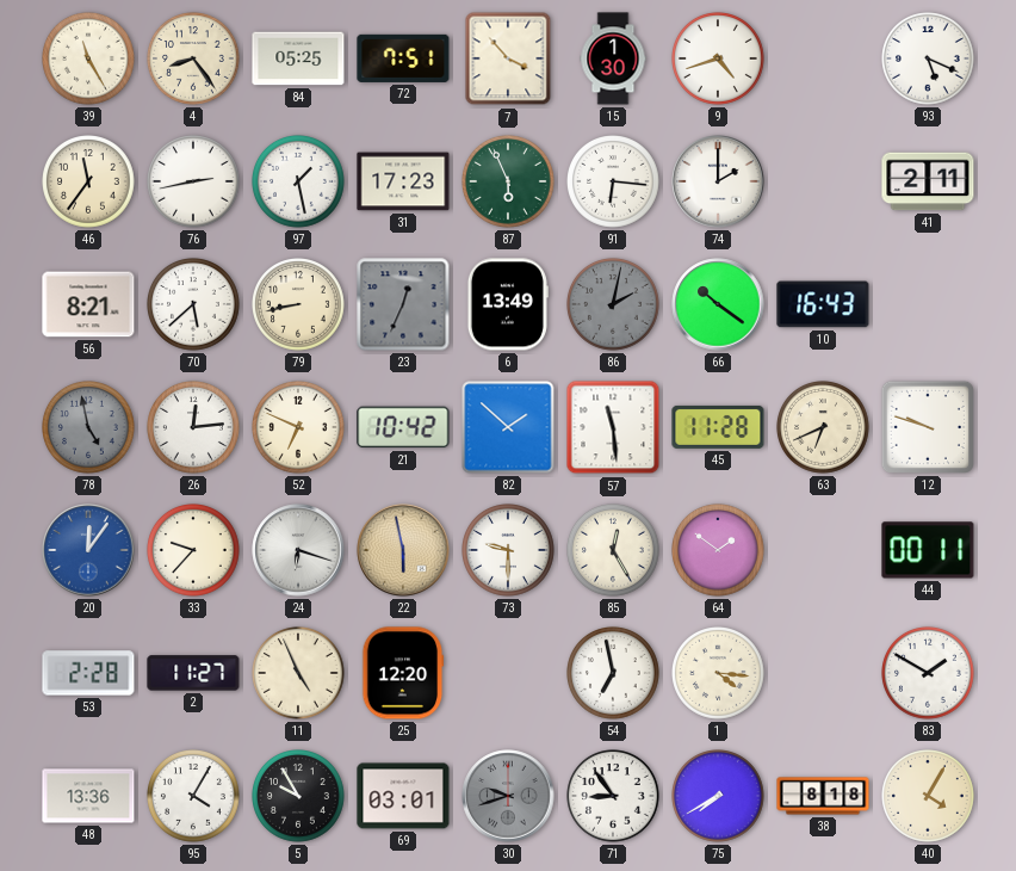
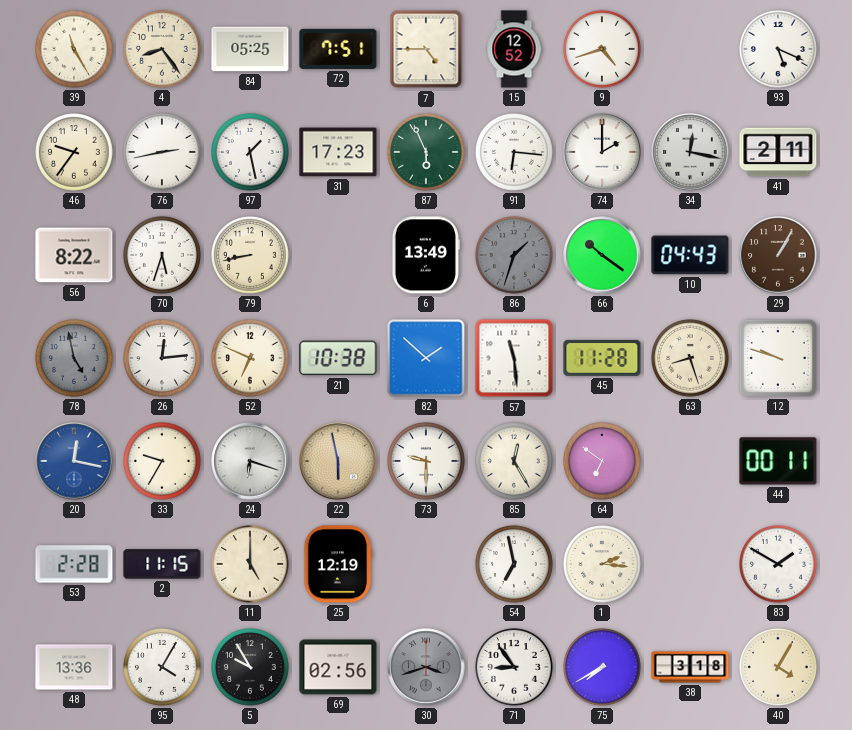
7: 3:53 -> 4:45 (426, 49)
15: 1:30 -> 12:52 (514, 49)
46: 11:36 -> 9:36 (75, 153)
34: none -> 12:17 (690, 152)
56: 8:21 -> 8:22 (74, 255)
70: 5:38 -> 5:33 (163, 256)
23: 12:34 -> none (403, 304)
86: 2:02 -> 1:33 (515, 256)
10: 16:43 -> 04:43 (690, 255)
29: none -> 1:05 (778, 255)
21: 10:42 -> 10:38 (338, 358)
63: 6:41 -> 8:27 (691, 359)
20: 12:06 -> 12:17 (74, 461)
33: 9:37 -> 9:35 (163, 462)
64: 1:51 -> 6:51 (603, 462)
2: 11:27 -> 11:15 (162, 564)
11: 4:56 -> 5:00 (251, 565)
25: 12:20 -> 12:19 (338, 564)
1: 4:16 -> 2:16 (603, 565)
69: 03:01 -> 02:56 (338, 667)
30: 9:42 -> 3:42 (426, 667)
38: 8:18 -> 3:18 (690, 667)
